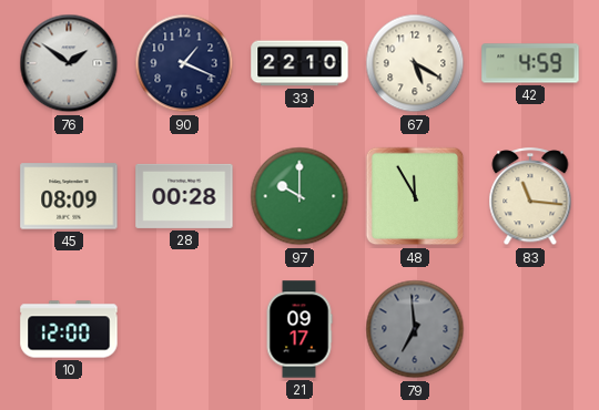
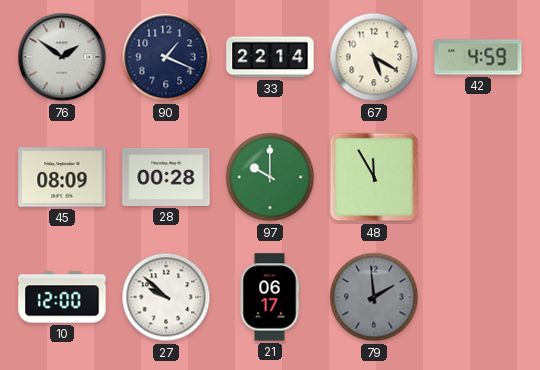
33: 22:10 -> 22:14 (270, 57)
83: 11:16 -> none (530, 197)
27: none -> 9:52 (166, 297)
21: 09:17 -> 06:17 (270, 297)
79: 6:59 -> 1:59 (374, 297)
